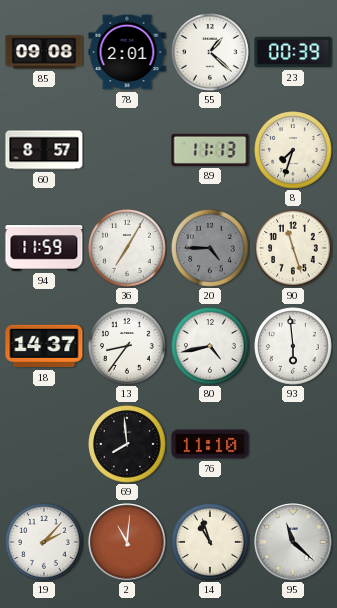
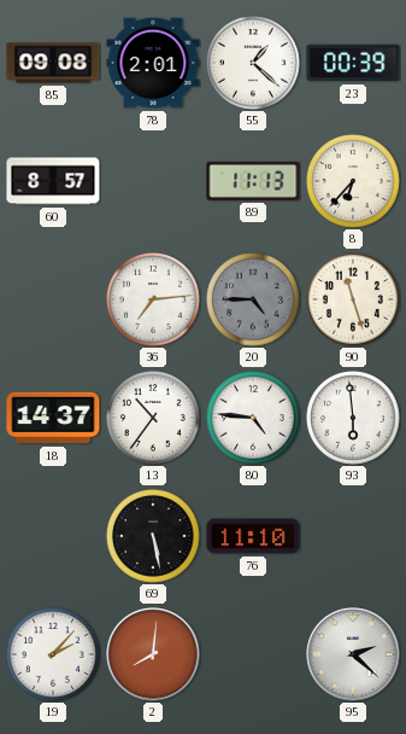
8: 7:33 -> 6:37 (353, 181)
94: 11:59 -> none (44, 248)
36: 7:05 -> 7:14 (153, 299)
13: 8:36 -> 10:36 (153, 418)
80: 4:43 -> 4:46 (253, 418)
69: 7:59 -> 5:28 (153, 536)
2: 11:01 -> 8:01 (153, 654)
14: 10:57 -> none (210, 542)
95: 11:22 -> 2:22 (353, 654)
